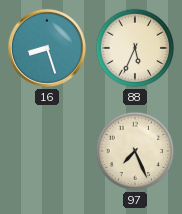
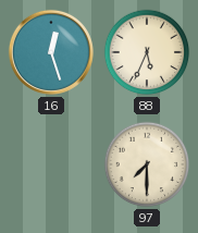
16: 8:27 -> 12:27 (51, 52)
97: 7:26 -> 7:30 (147, 164)
